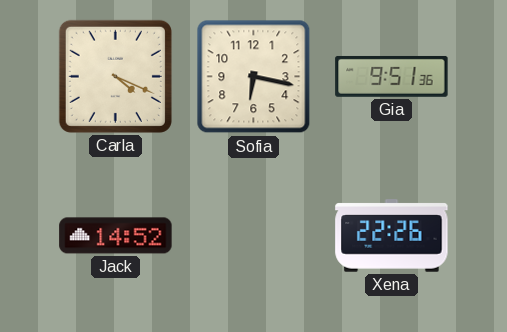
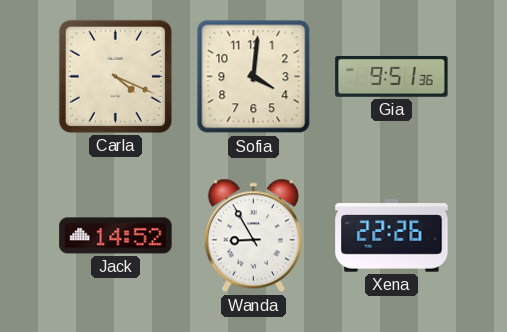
Sofia: 6:17 -> 4:01 (254, 77)
Wanda: none -> 8:55 (253, 236)
